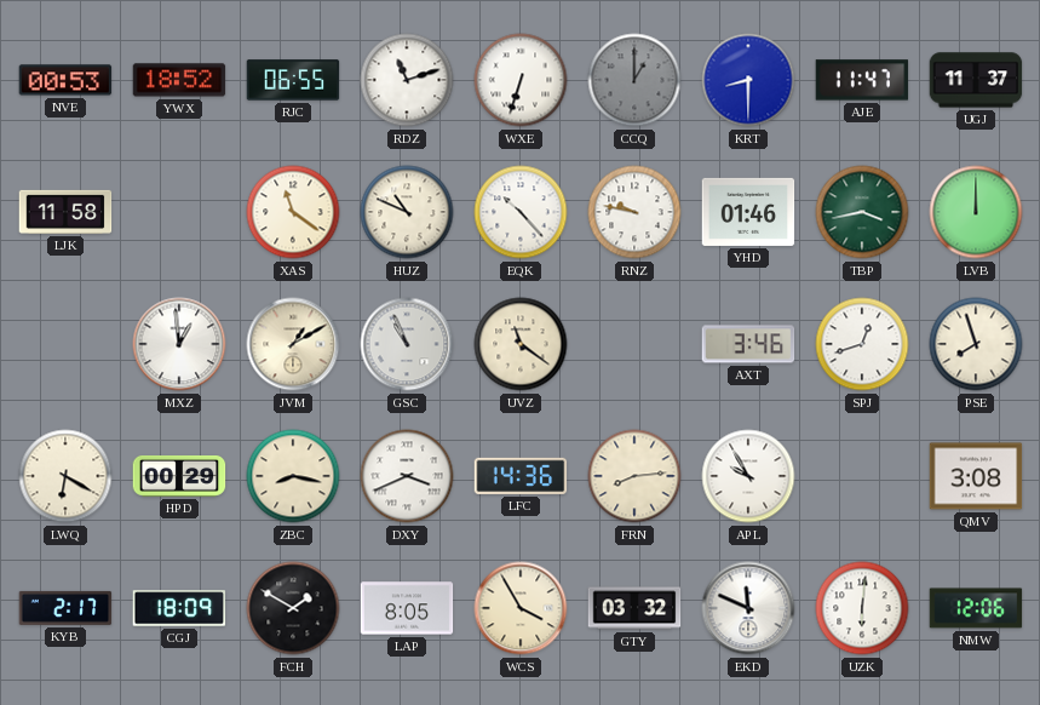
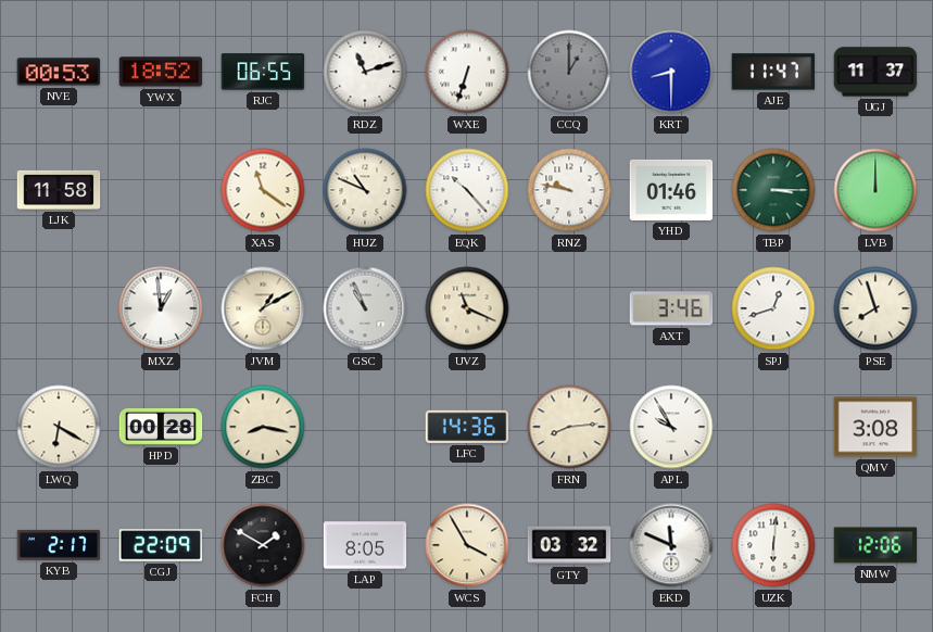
TBP: 3:43 -> 3:15 (773, 190)
UVZ: 11:21 -> 11:19 (467, 308)
HPD: 00:29 -> 00:28 (161, 427)
DXY: 3:41 -> none (407, 476)
CGJ: 18:09 -> 22:09 (161, 545)
